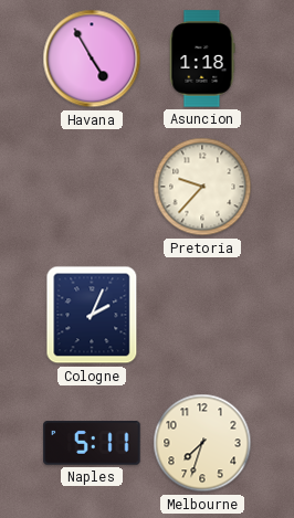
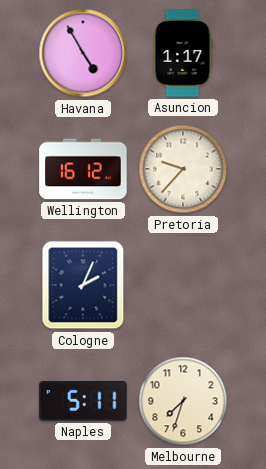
Asuncion: 1:18 -> 1:17 (183, 53)
Wellington: none -> 16:12 (83, 169)
